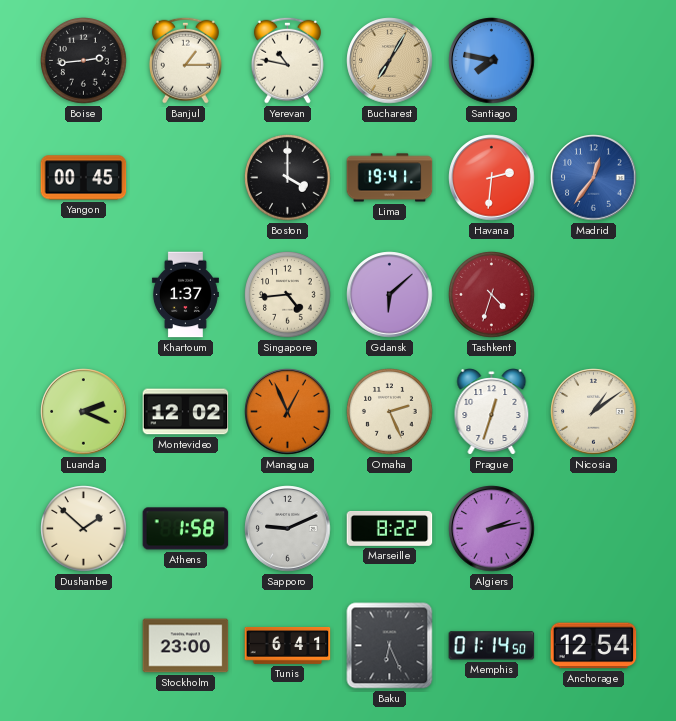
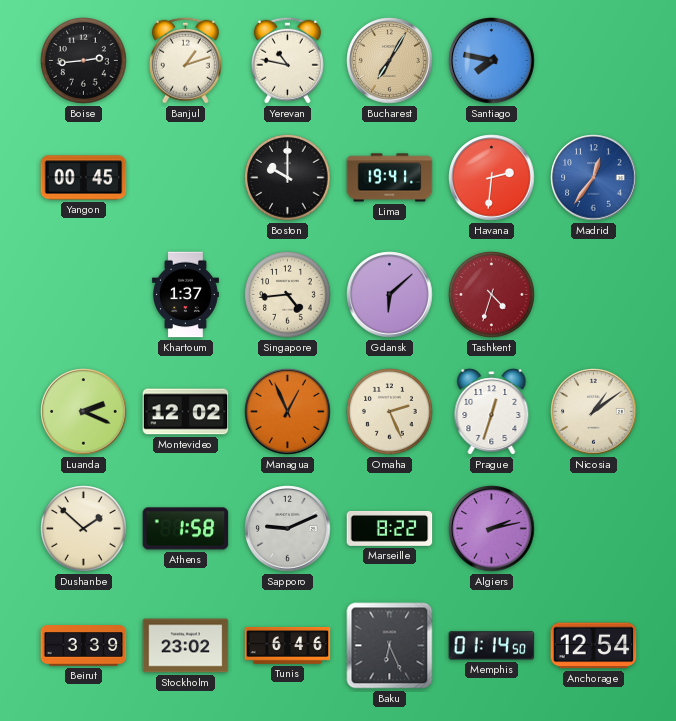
Banjul: 1:15 -> 1:12 (185, 60)
Boston: 4:00 -> 10:00 (288, 178)
Beirut: none -> 3:39 (84, 646)
Stockholm: 23:00 -> 23:02 (186, 646)
Tunis: 6:41 -> 6:46 (288, 645)
